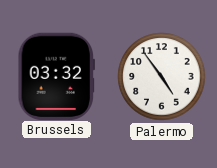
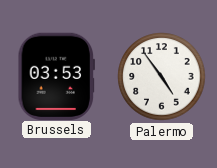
Brussels: 03:32 -> 03:53 (56, 76)
